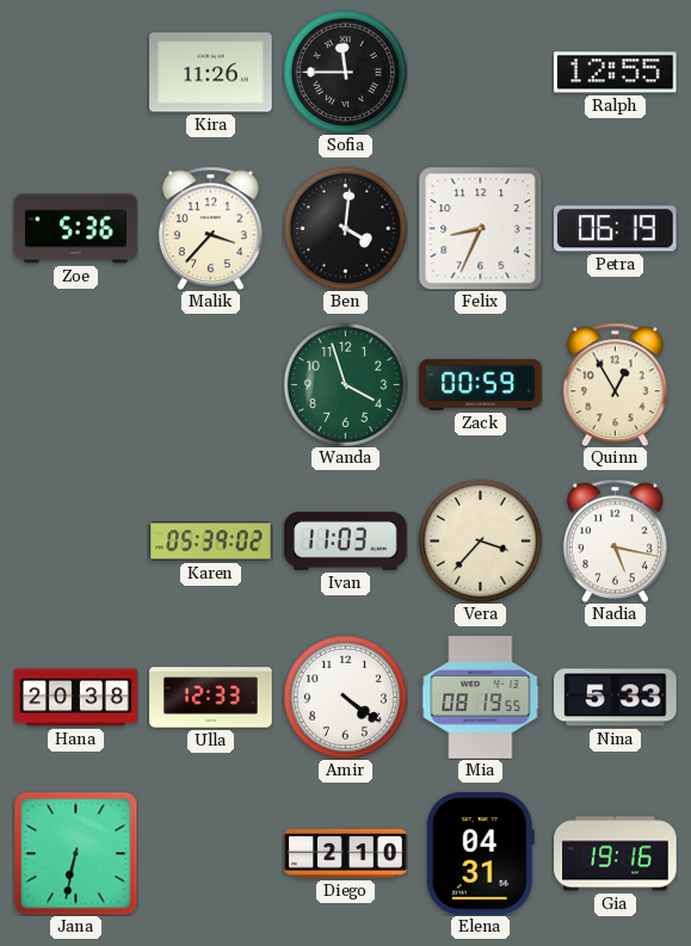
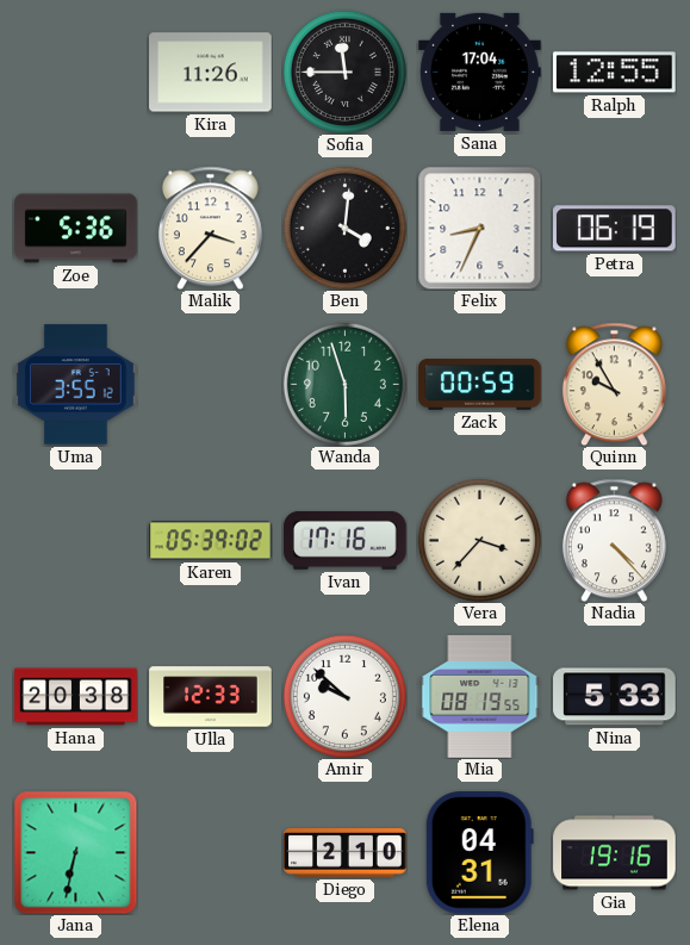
Sana: none -> 17:04 (480, 72)
Uma: none -> 3:55 (76, 385)
Wanda: 3:57 -> 5:57 (344, 384)
Quinn: 12:55 -> 9:55 (614, 384)
Ivan: 11:03 -> 17:16 (346, 540)
Nadia: 5:17 -> 4:23 (614, 540)
Amir: 4:21 -> 9:52 (344, 696)
